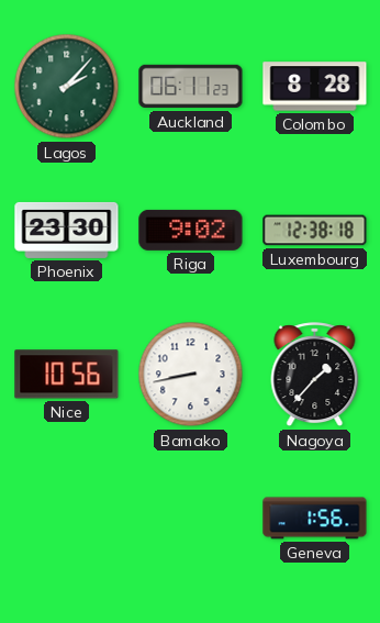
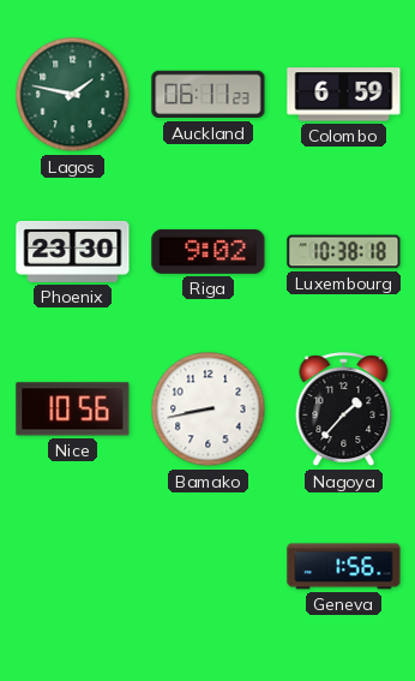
Lagos: 2:07 -> 1:47 (73, 95)
Colombo: 8:28 -> 6:59 (344, 95)
Luxembourg: 12:38 -> 10:38 (344, 252)
